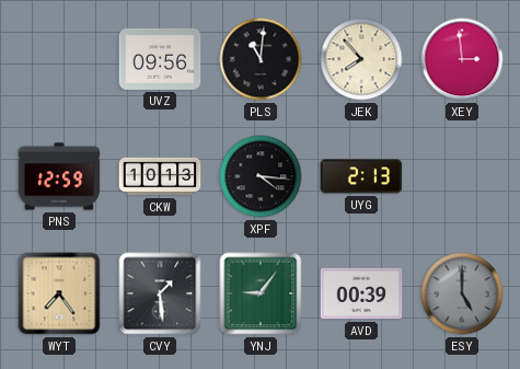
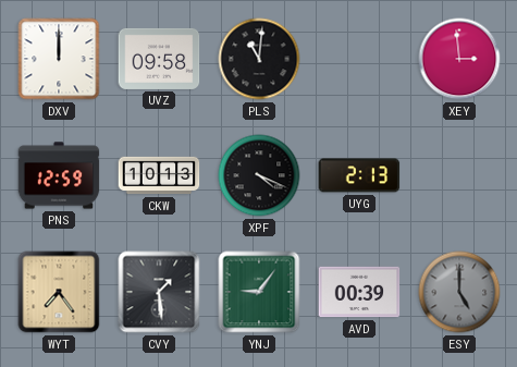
DXV: none -> 12:00 (59, 59)
UVZ: 09:56 -> 09:58 (159, 59)
JEK: 7:53 -> none (361, 59)
XPF: 4:16 -> 4:19 (259, 175)
